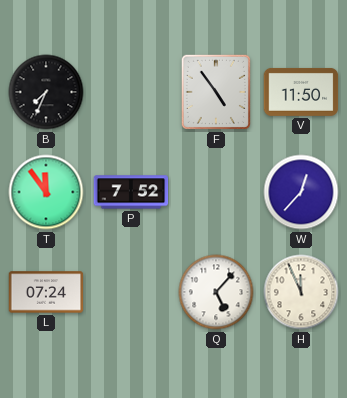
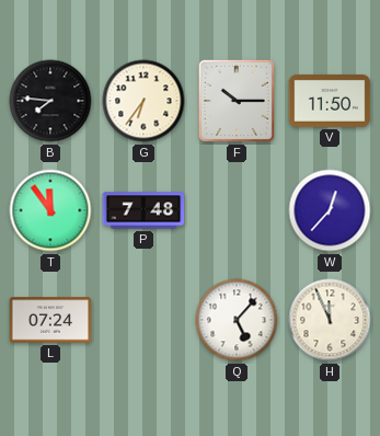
B: 7:34 -> 7:46 (50, 101)
G: none -> 6:36 (143, 101)
F: 4:54 -> 10:15 (237, 101)
P: 7:52 -> 7:48 (143, 210)
